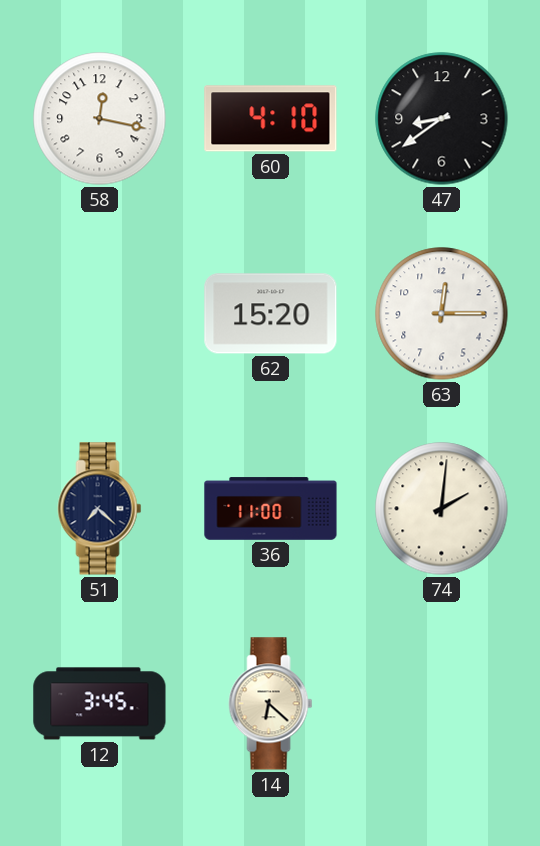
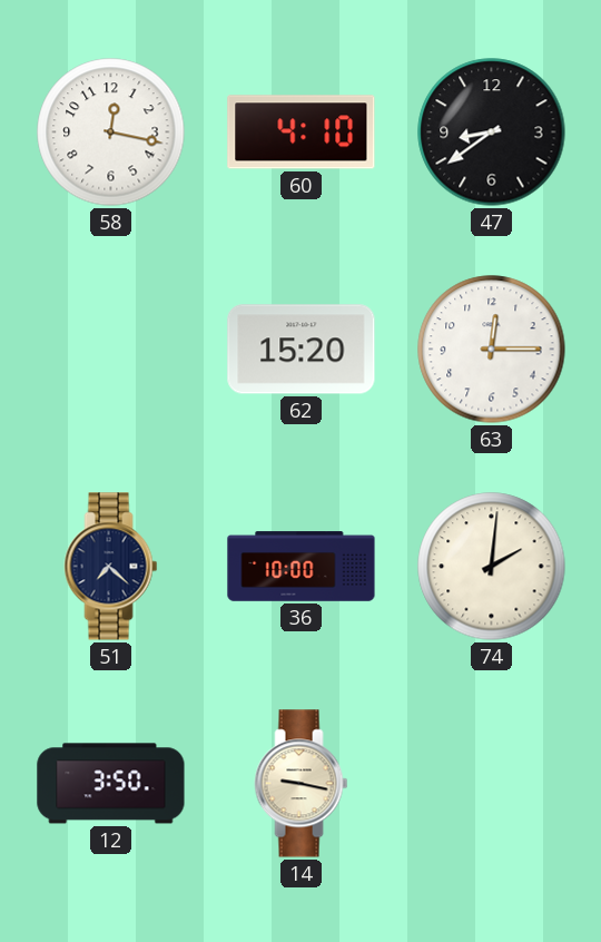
36: 11:00 -> 10:00 (302, 567)
12: 3:45 -> 3:50 (111, 784)
14: 6:22 -> 9:17 (302, 784)
